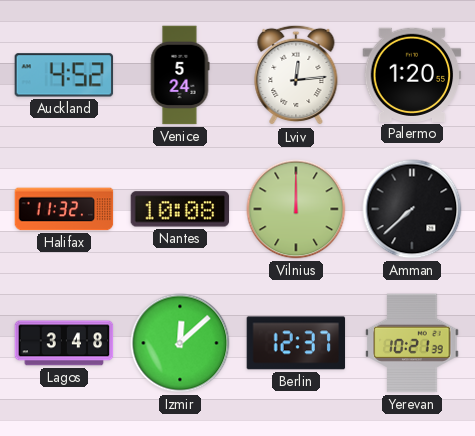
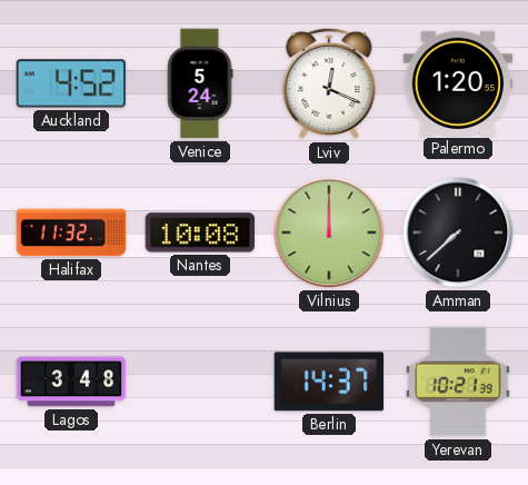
Lviv: 12:14 -> 12:19 (329, 83)
Izmir: 12:08 -> none (180, 343)
Berlin: 12:37 -> 14:37 (329, 382)
